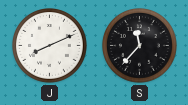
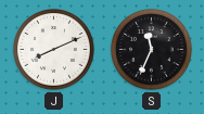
S: 11:37 -> 11:34 (152, 50)
